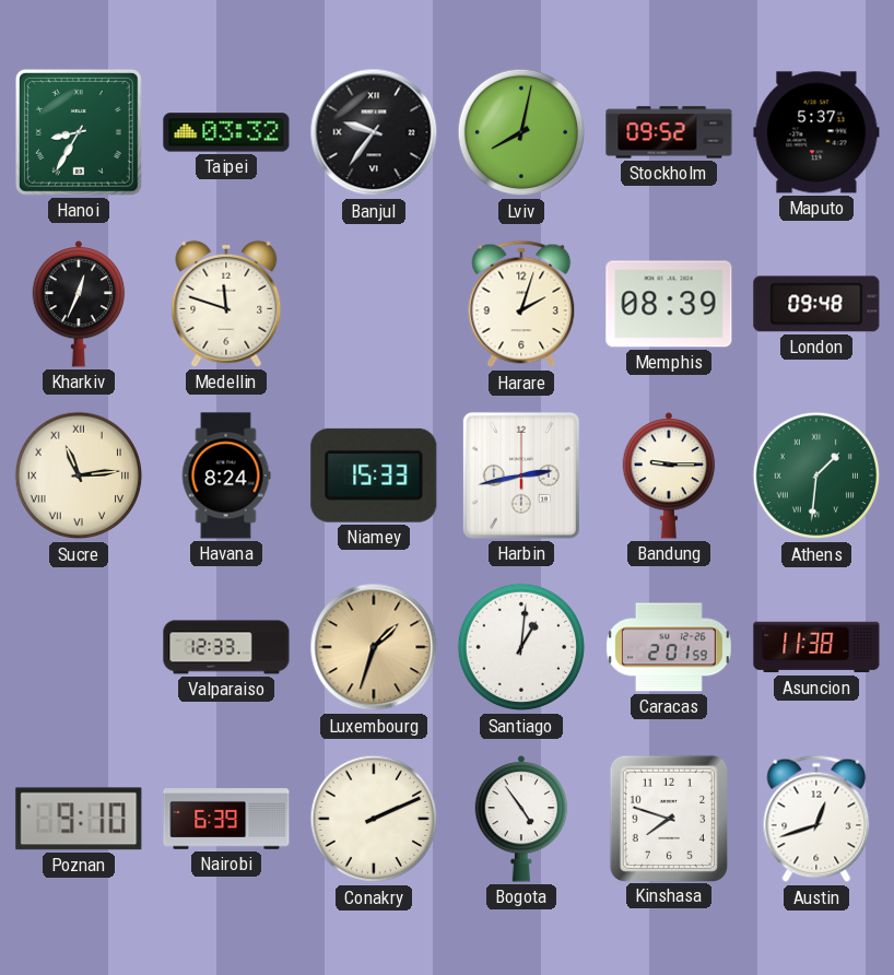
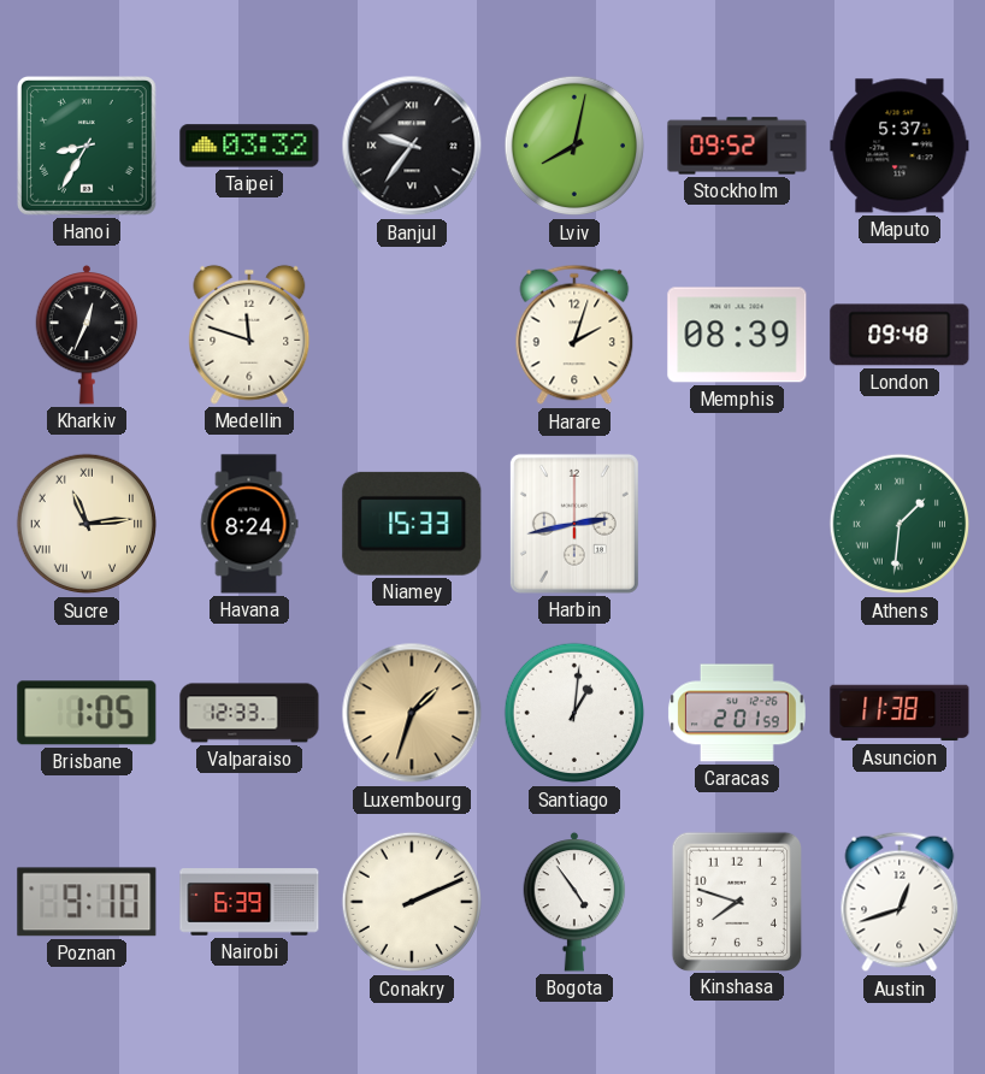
Bandung: 9:15 -> none (669, 475)
Brisbane: none -> 1:05 (87, 713)
